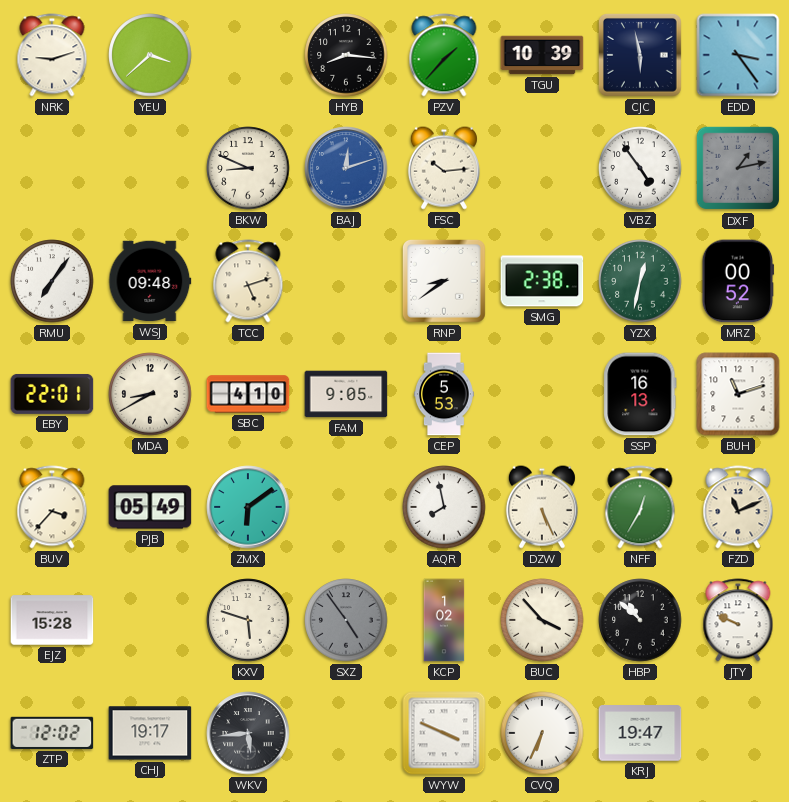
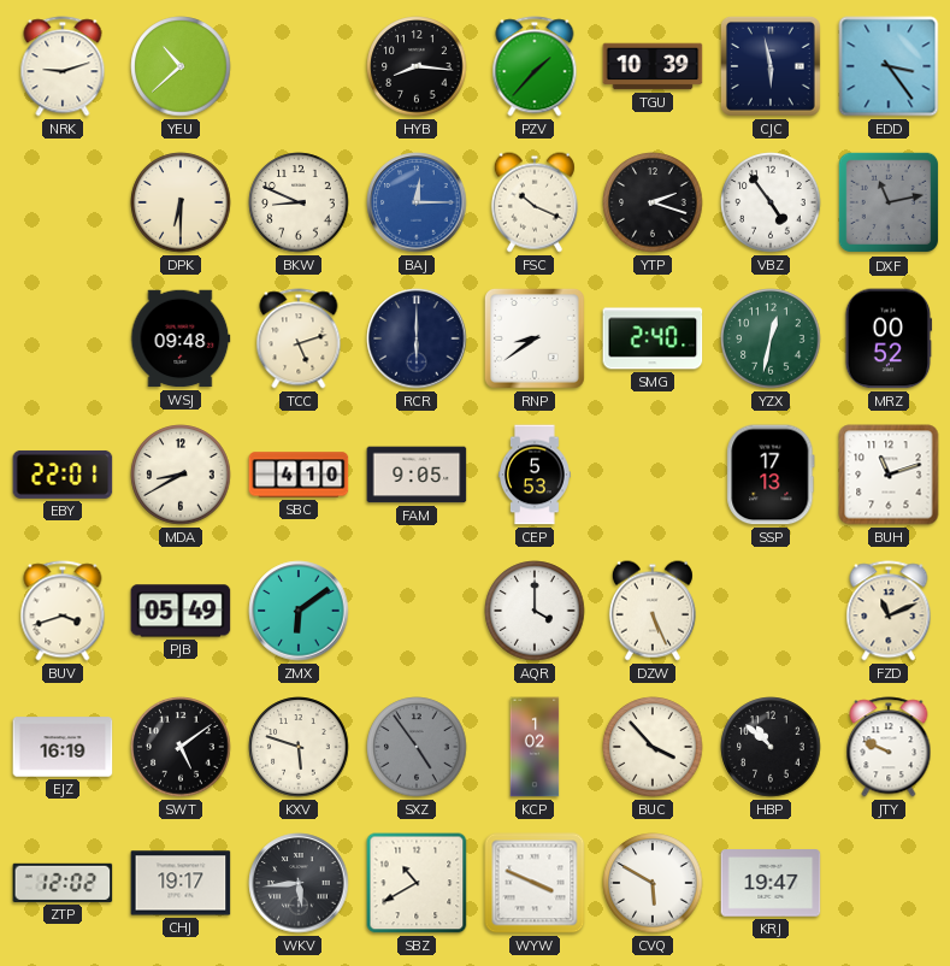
YEU: 3:38 -> 10:38 (181, 66)
DPK: none -> 6:30 (181, 202)
BAJ: 12:12 -> 12:15 (417, 202)
FSC: 10:14 -> 10:19 (535, 202)
YTP: none -> 2:18 (653, 202)
DXF: 1:13 -> 11:13 (889, 202)
RMU: 7:06 -> none (52, 281)
RCR: none -> 6:00 (417, 338)
SMG: 2:38 -> 2:40 (653, 338)
SSP: 16:13 -> 17:13 (771, 475)
BUV: 3:37 -> 3:42 (63, 611)
AQR: 7:58 -> 4:00 (535, 611)
NFF: 12:35 -> none (640, 507)
EJZ: 15:28 -> 16:19 (63, 747)
SWT: none -> 5:09 (181, 747)
SBZ: none -> 10:40 (417, 883)
CVQ: 6:34 -> 5:50 (653, 883)
